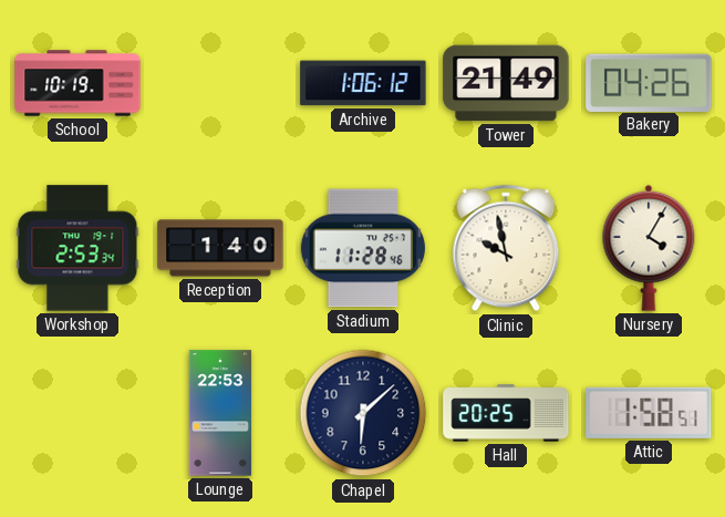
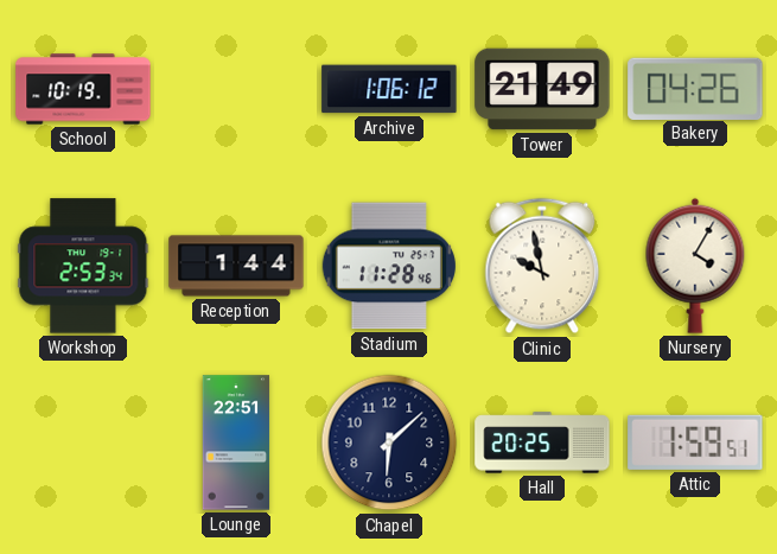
Reception: 1:40 -> 1:44 (236, 266)
Lounge: 22:53 -> 22:51 (236, 442)
Attic: 1:58 -> 1:59 (695, 442)
